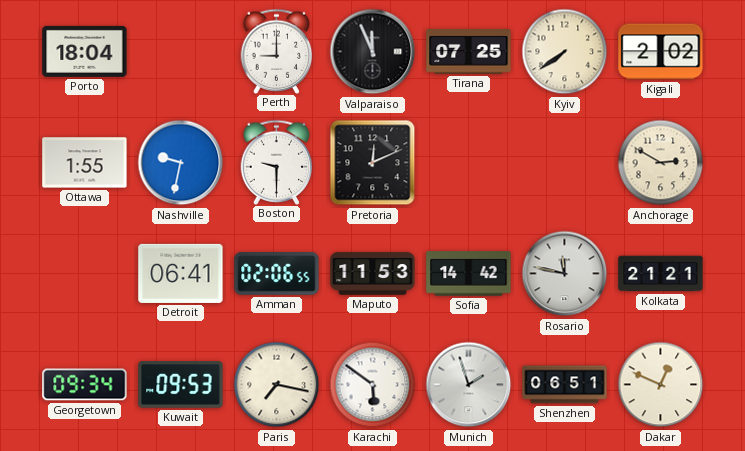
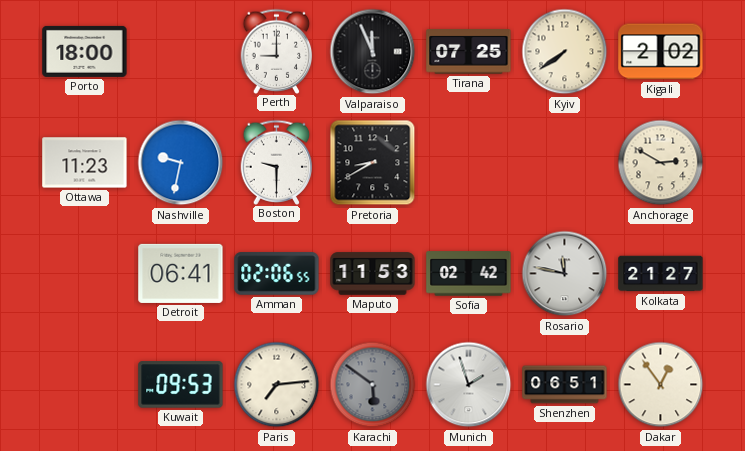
Porto: 18:04 -> 18:00 (85, 51)
Ottawa: 1:55 -> 11:23 (85, 163)
Pretoria: 12:11 -> 8:40 (373, 163)
Sofia: 14:42 -> 02:42 (469, 274)
Kolkata: 21:21 -> 21:27 (661, 274)
Georgetown: 09:34 -> none (85, 385)
Paris: 7:17 -> 7:14 (277, 385)
Karachi dial: white -> grey (373, 385)
Dakar: 12:49 -> 12:54 (661, 385)
